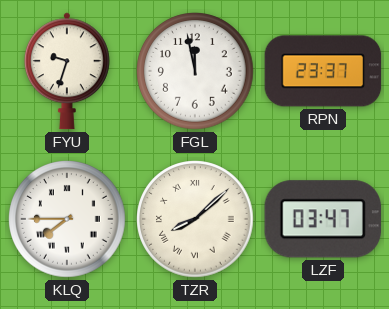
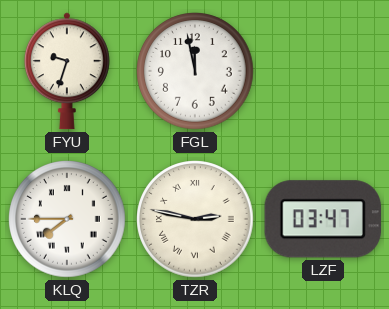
RPN: 23:37 -> none (323, 71)
TZR: 8:08 -> 2:47 (195, 219)
